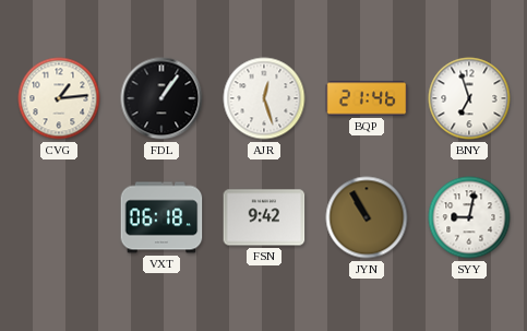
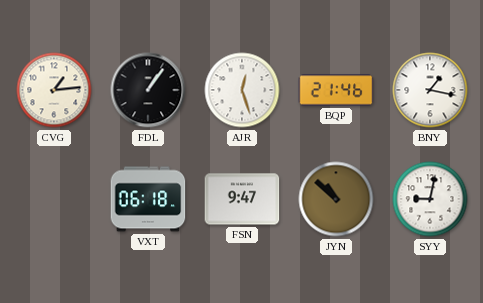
BNY: 6:57 -> 1:17 (430, 90)
FSN: 9:42 -> 9:47 (242, 199)
JYN: 10:55 -> 10:52 (336, 199)
